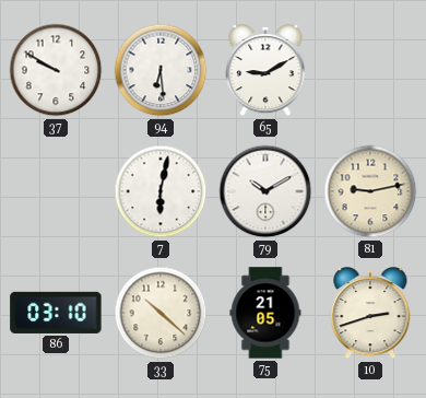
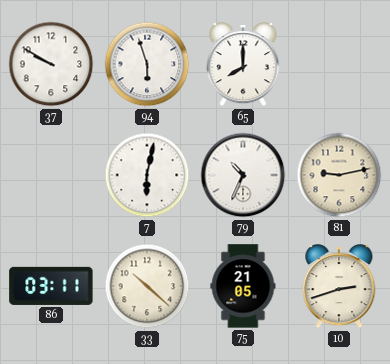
94: 6:29 -> 5:57 (147, 64)
65: 9:10 -> 8:00 (243, 65)
79: 10:10 -> 10:34 (243, 175)
86: 03:10 -> 03:11 (51, 286)
